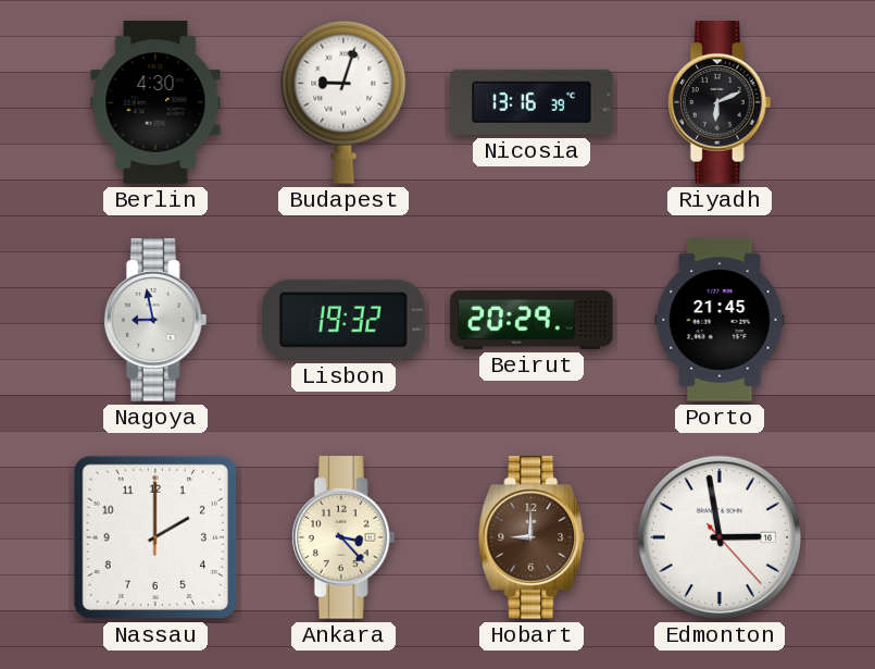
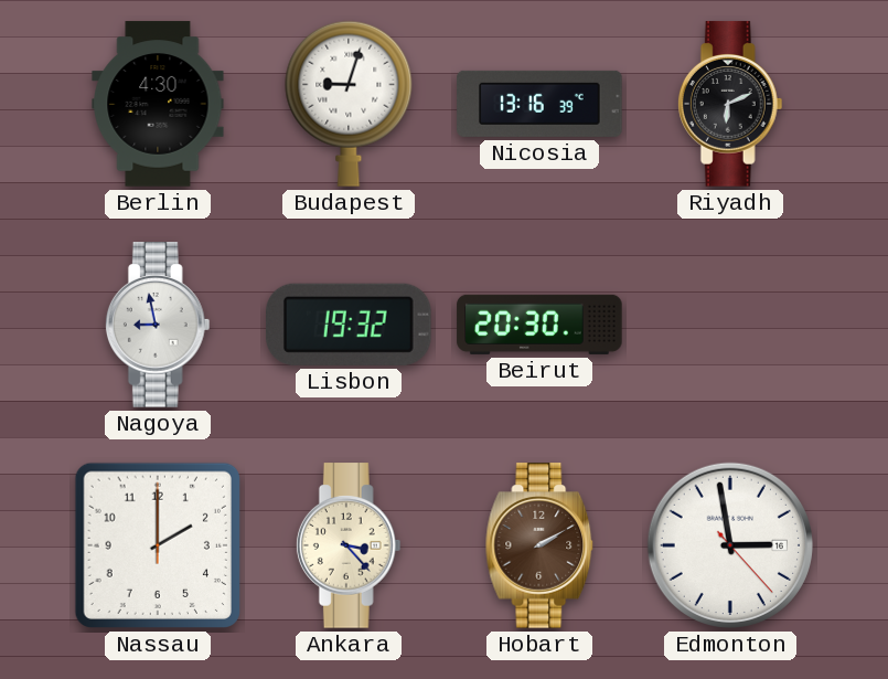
Beirut: 20:29 -> 20:30 (539, 325)
Porto: 21:45 -> none (720, 320)
Hobart: 9:00 -> 2:10 (539, 545)
